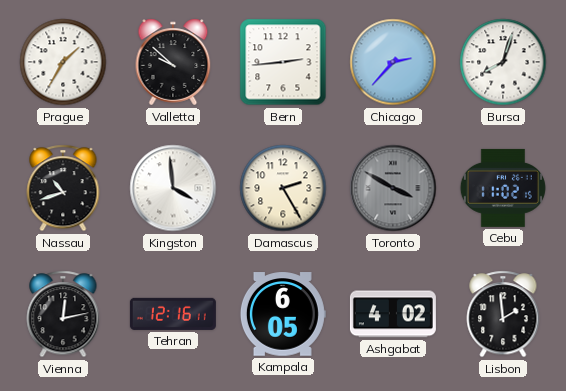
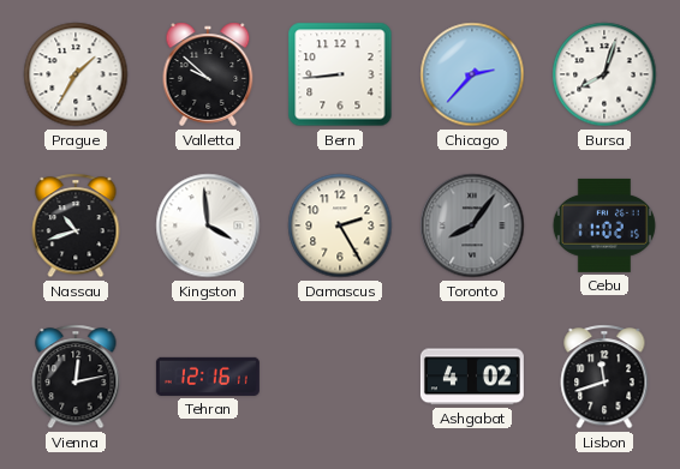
Bern: 2:44 -> 8:44 (340, 74)
Toronto: 3:50 -> 8:06 (472, 226)
Kampala: 6:05 -> none (283, 314)
Lisbon: 1:59 -> 11:42 (604, 377)
